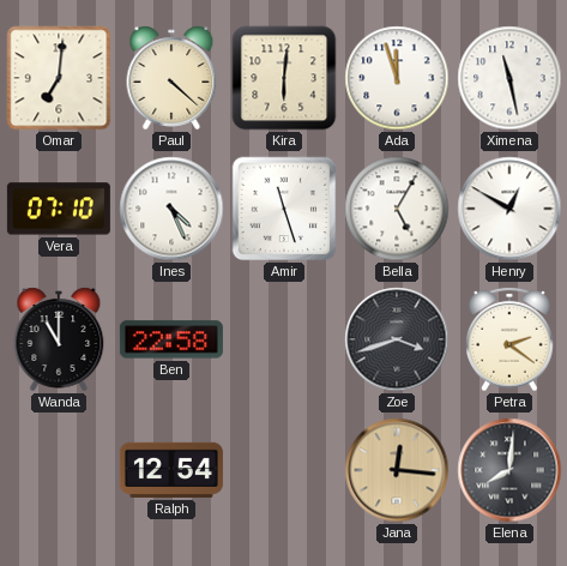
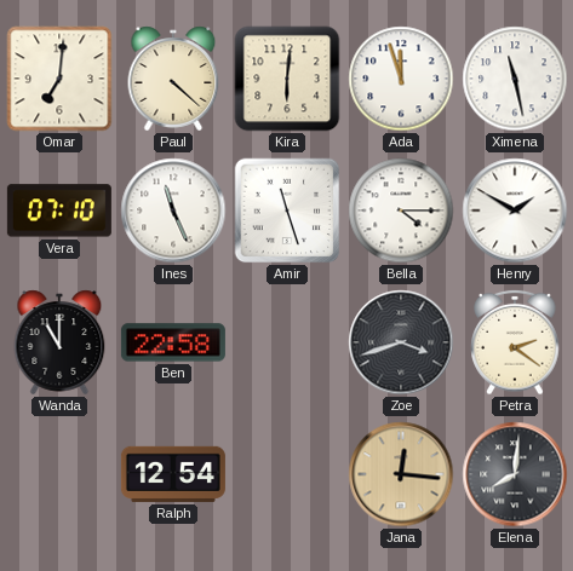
Ines: 4:26 -> 11:26 (173, 210)
Bella: 5:05 -> 4:15 (401, 210)
Henry: 12:50 -> 1:50 (515, 210)
